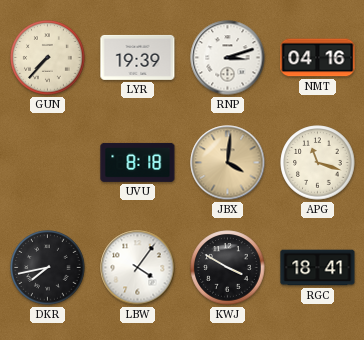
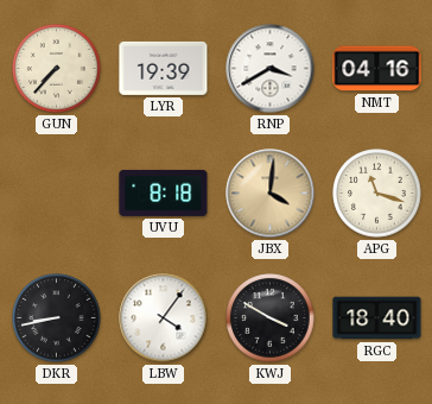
RNP: 3:12 -> 3:40 (271, 69)
DKR: 7:43 -> 8:43 (57, 318)
RGC: 18:41 -> 18:40 (377, 318)
